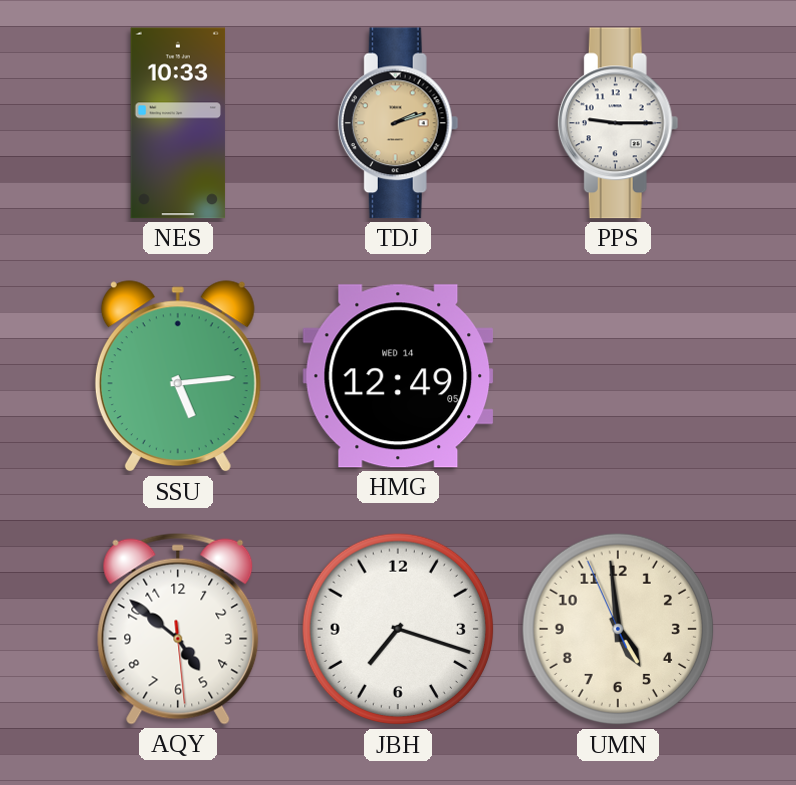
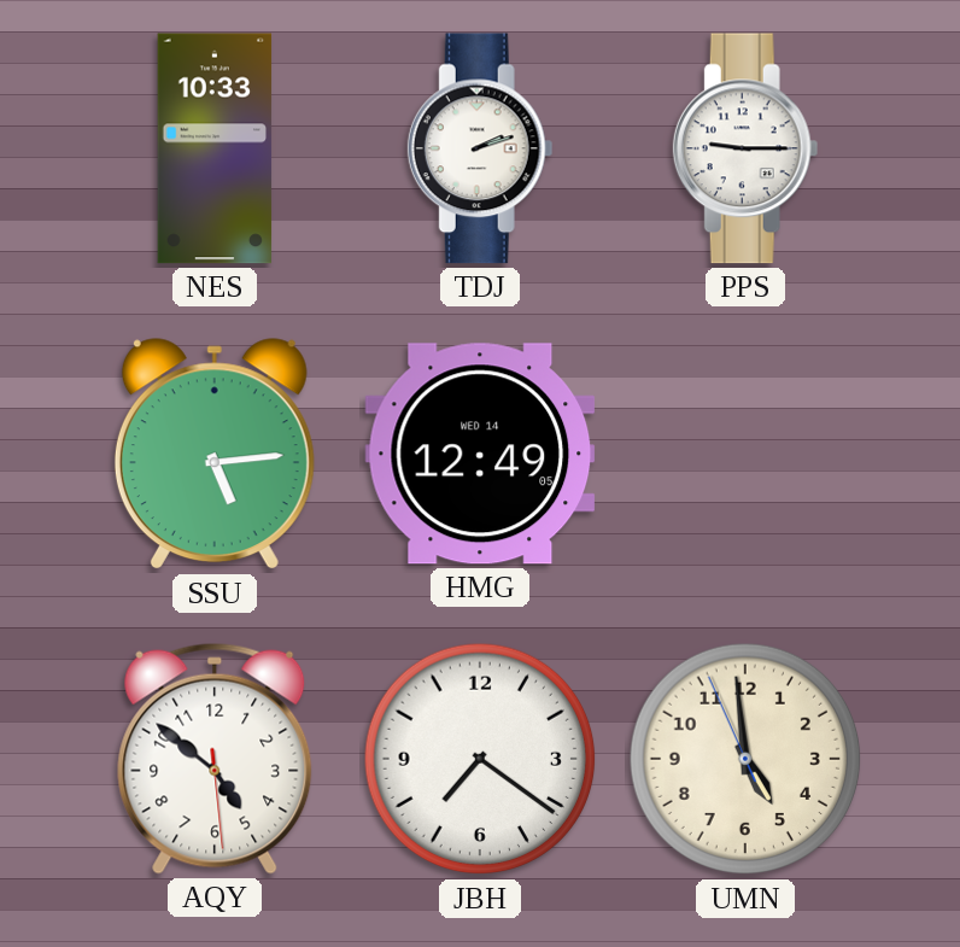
TDJ dial: champagne -> white (480, 148)
JBH: 7:18 -> 7:21 (480, 759)
